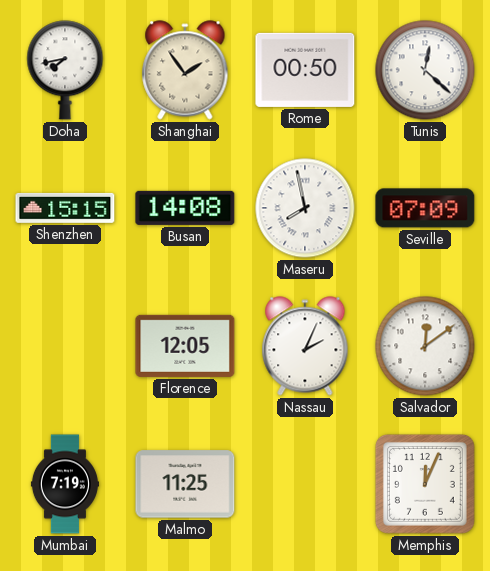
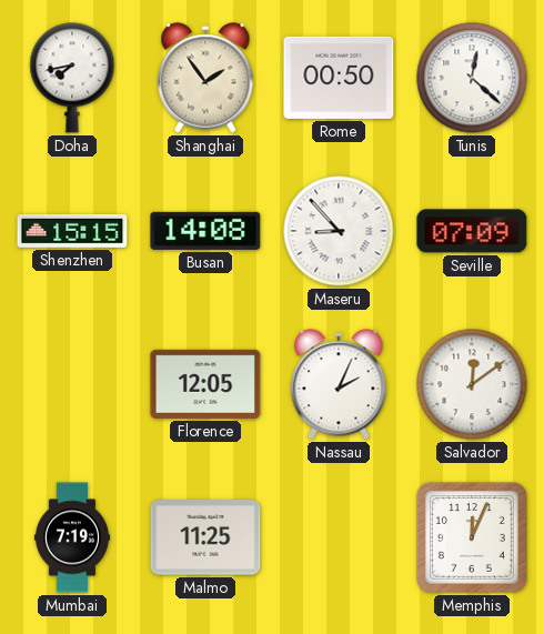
Maseru: 7:58 -> 8:53 (339, 231)
